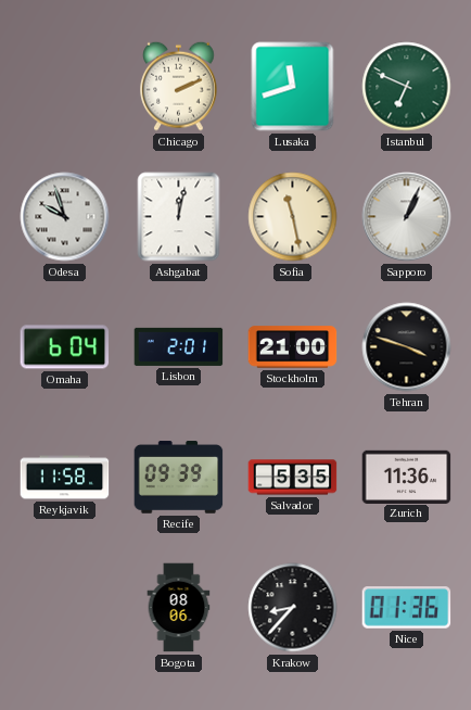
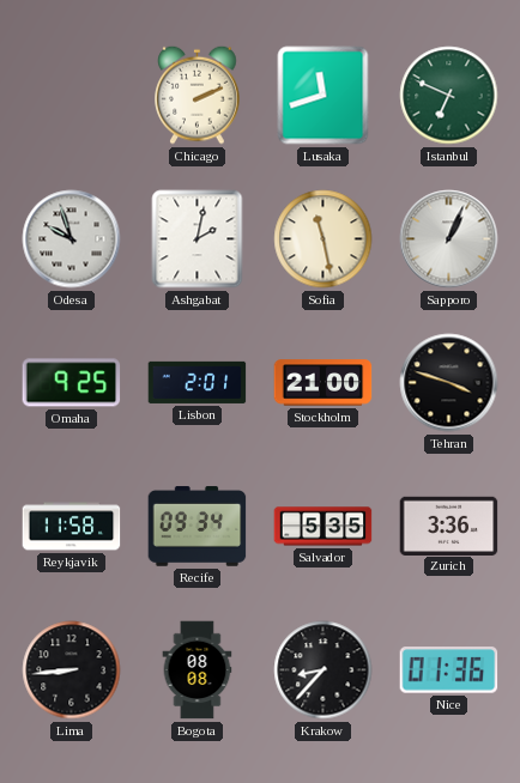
Ashgabat: 12:02 -> 2:02 (198, 239)
Omaha: 6:04 -> 9:25 (72, 383)
Recife: 09:39 -> 09:34 (198, 527)
Zurich: 11:36 -> 3:36 (449, 526)
Lima: none -> 8:44 (72, 670)
Bogota: 08:06 -> 08:08 (198, 670)
